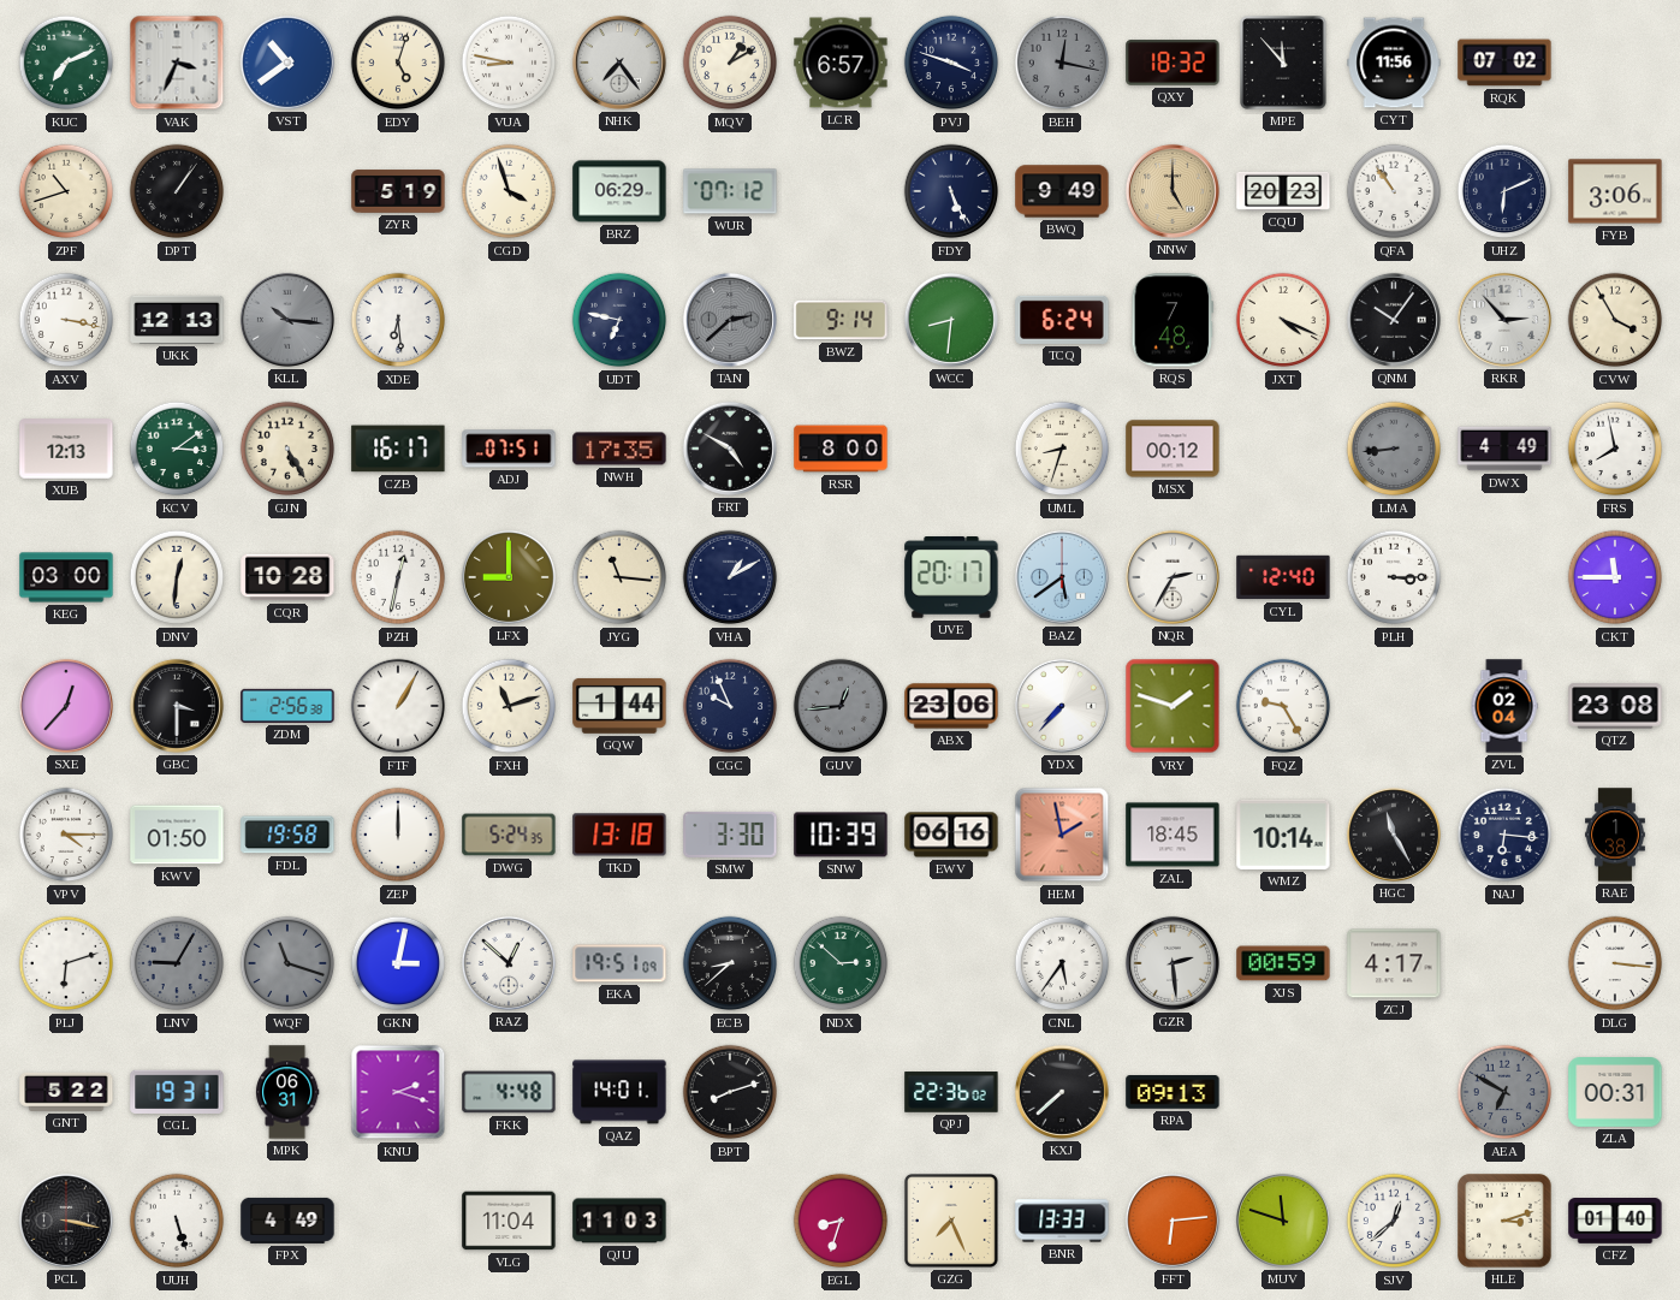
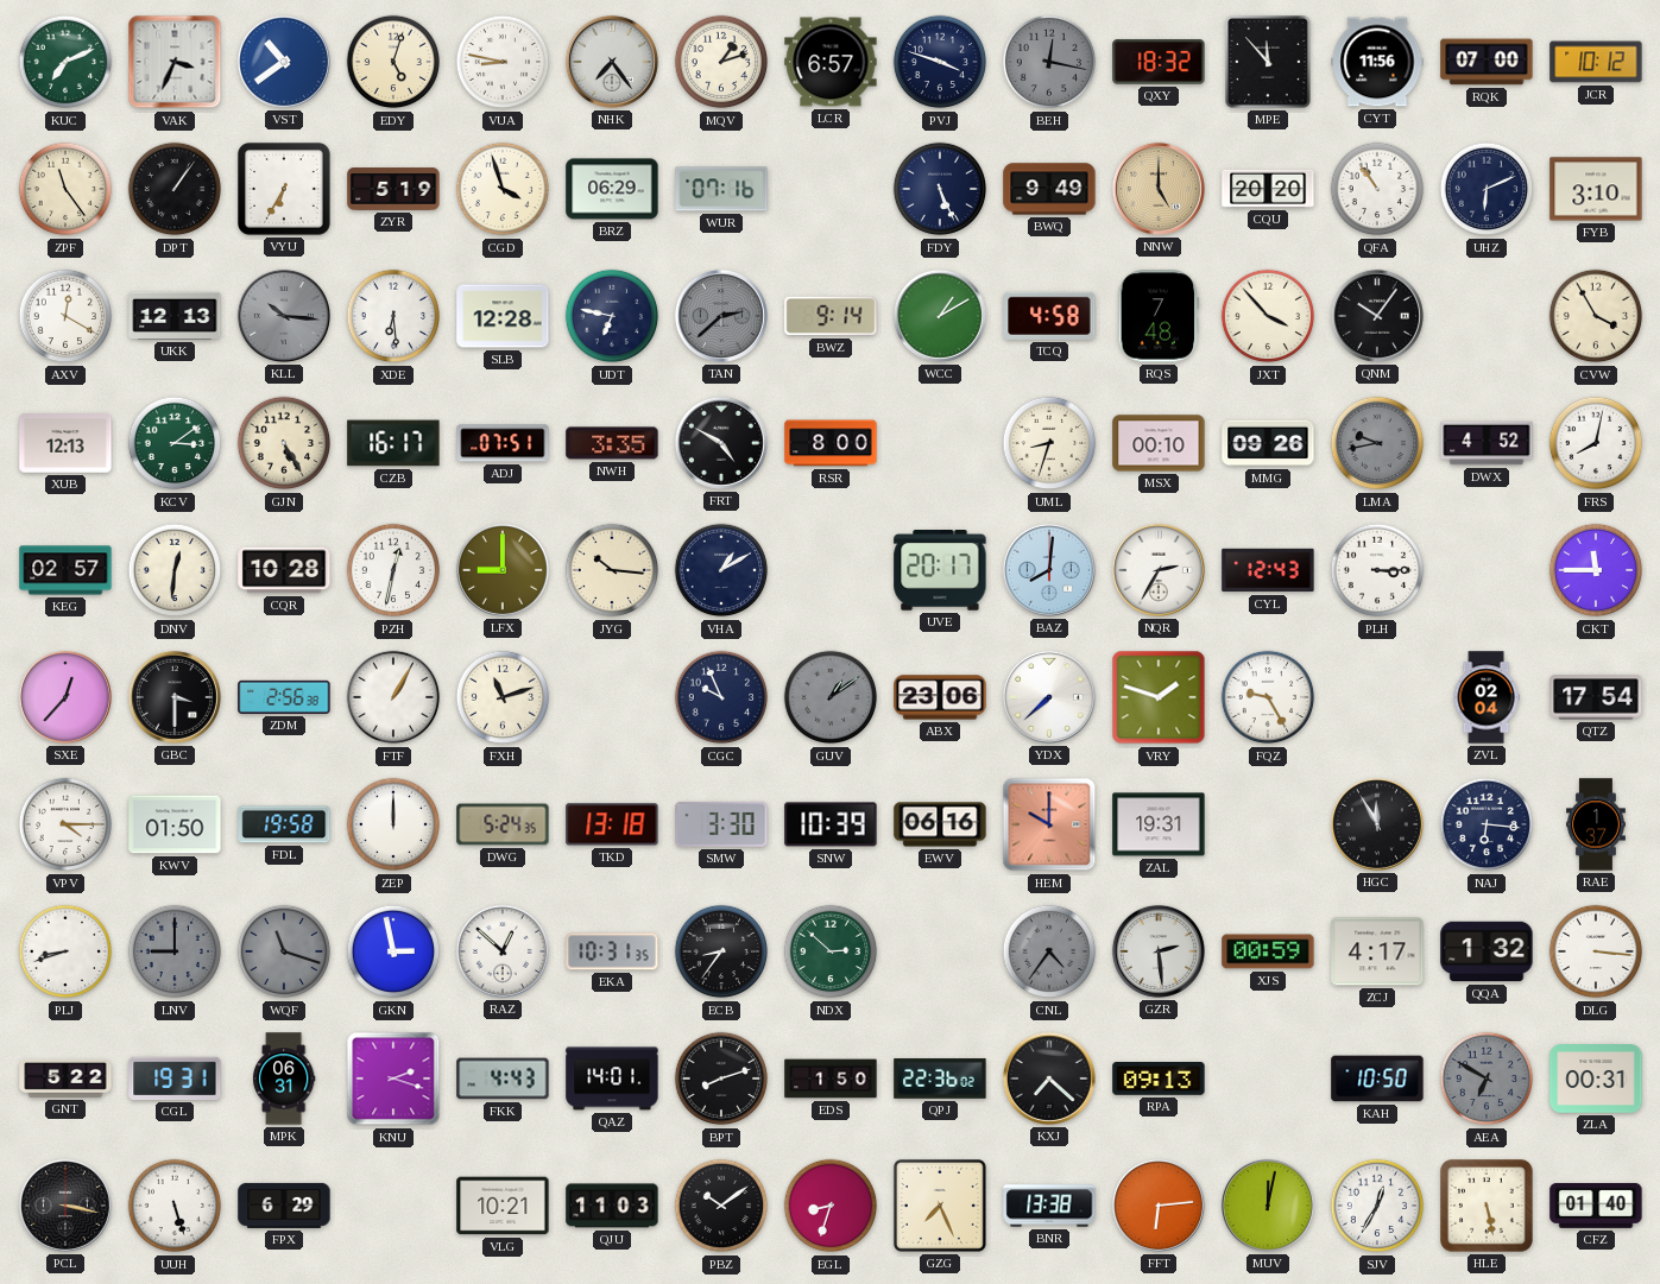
MQV: 1:10 -> 1:12 (721, 62)
RQK: 07:02 -> 07:00 (1487, 62)
JCR: none -> 10:12 (1596, 62)
ZPF: 10:42 -> 11:24 (65, 189)
VYU: none -> 6:35 (284, 189)
WUR: 07:12 -> 07:16 (721, 189)
CQU: 20:23 -> 20:20 (1268, 189)
FYB: 3:06 -> 3:10 (1596, 189)
AXV: 3:17 -> 12:20 (65, 316)
SLB: none -> 12:28 (503, 316)
WCC: 8:31 -> 1:10 (940, 316)
TCQ: 6:24 -> 4:58 (1049, 316)
JXT: 4:19 -> 3:53 (1268, 316)
RKR: 2:53 -> none (1504, 320)
NWH: 17:35 -> 3:35 (612, 443)
MSX: 00:12 -> 00:10 (1159, 443)
MMG: none -> 09:26 (1268, 443)
LMA: 8:44 -> 9:43 (1377, 443)
DWX: 4:49 -> 4:52 (1487, 443)
FRS: 7:58 -> 8:02 (1596, 443)
KEG: 03:00 -> 02:57 (65, 570)
JYG: 11:16 -> 10:16 (612, 570)
BAZ: 5:39 -> 8:01 (1049, 570)
CYL: 12:40 -> 12:43 (1268, 570)
GQW: 1:44 -> none (619, 706)
GUV: 12:44 -> 1:09 (831, 697)
YDX: 7:37 -> 7:38 (1049, 697)
QTZ: 23:08 -> 17:54 (1596, 697)
HEM: 1:58 -> 10:00 (1049, 824)
ZAL: 18:45 -> 19:31 (1159, 824)
WMZ: 10:14 -> none (1283, 835)
HGC: 11:25 -> 11:55 (1377, 824)
RAE: 1:38 -> 1:37 (1597, 824)
PLJ: 6:12 -> 8:42 (65, 951)
LNV: 9:05 -> 9:00 (175, 951)
GKN: 3:02 -> 2:58 (393, 951)
EKA: 19:51 -> 10:31 (612, 951)
ECB: 8:38 -> 8:36 (721, 951)
CNL: 5:36 -> 4:36 (1049, 951)
CNL dial: white -> grey (1049, 951)
QQA: none -> 1:32 (1487, 951)
FKK: 4:48 -> 4:43 (503, 1079)
EDS: none -> 1:50 (831, 1079)
KXJ: 7:38 -> 7:22 (1049, 1079)
KAH: none -> 10:50 (1377, 1079)
FPX: 4:49 -> 6:29 (284, 1206)
VLG: 11:04 -> 10:21 (503, 1206)
PBZ: none -> 10:09 (721, 1206)
BNR: 13:33 -> 13:38 (1049, 1206)
MUV: 11:48 -> 12:02 (1268, 1206)
SJV: 12:38 -> 12:35 (1377, 1206)
HLE: 3:12 -> 5:28 (1487, 1206)
